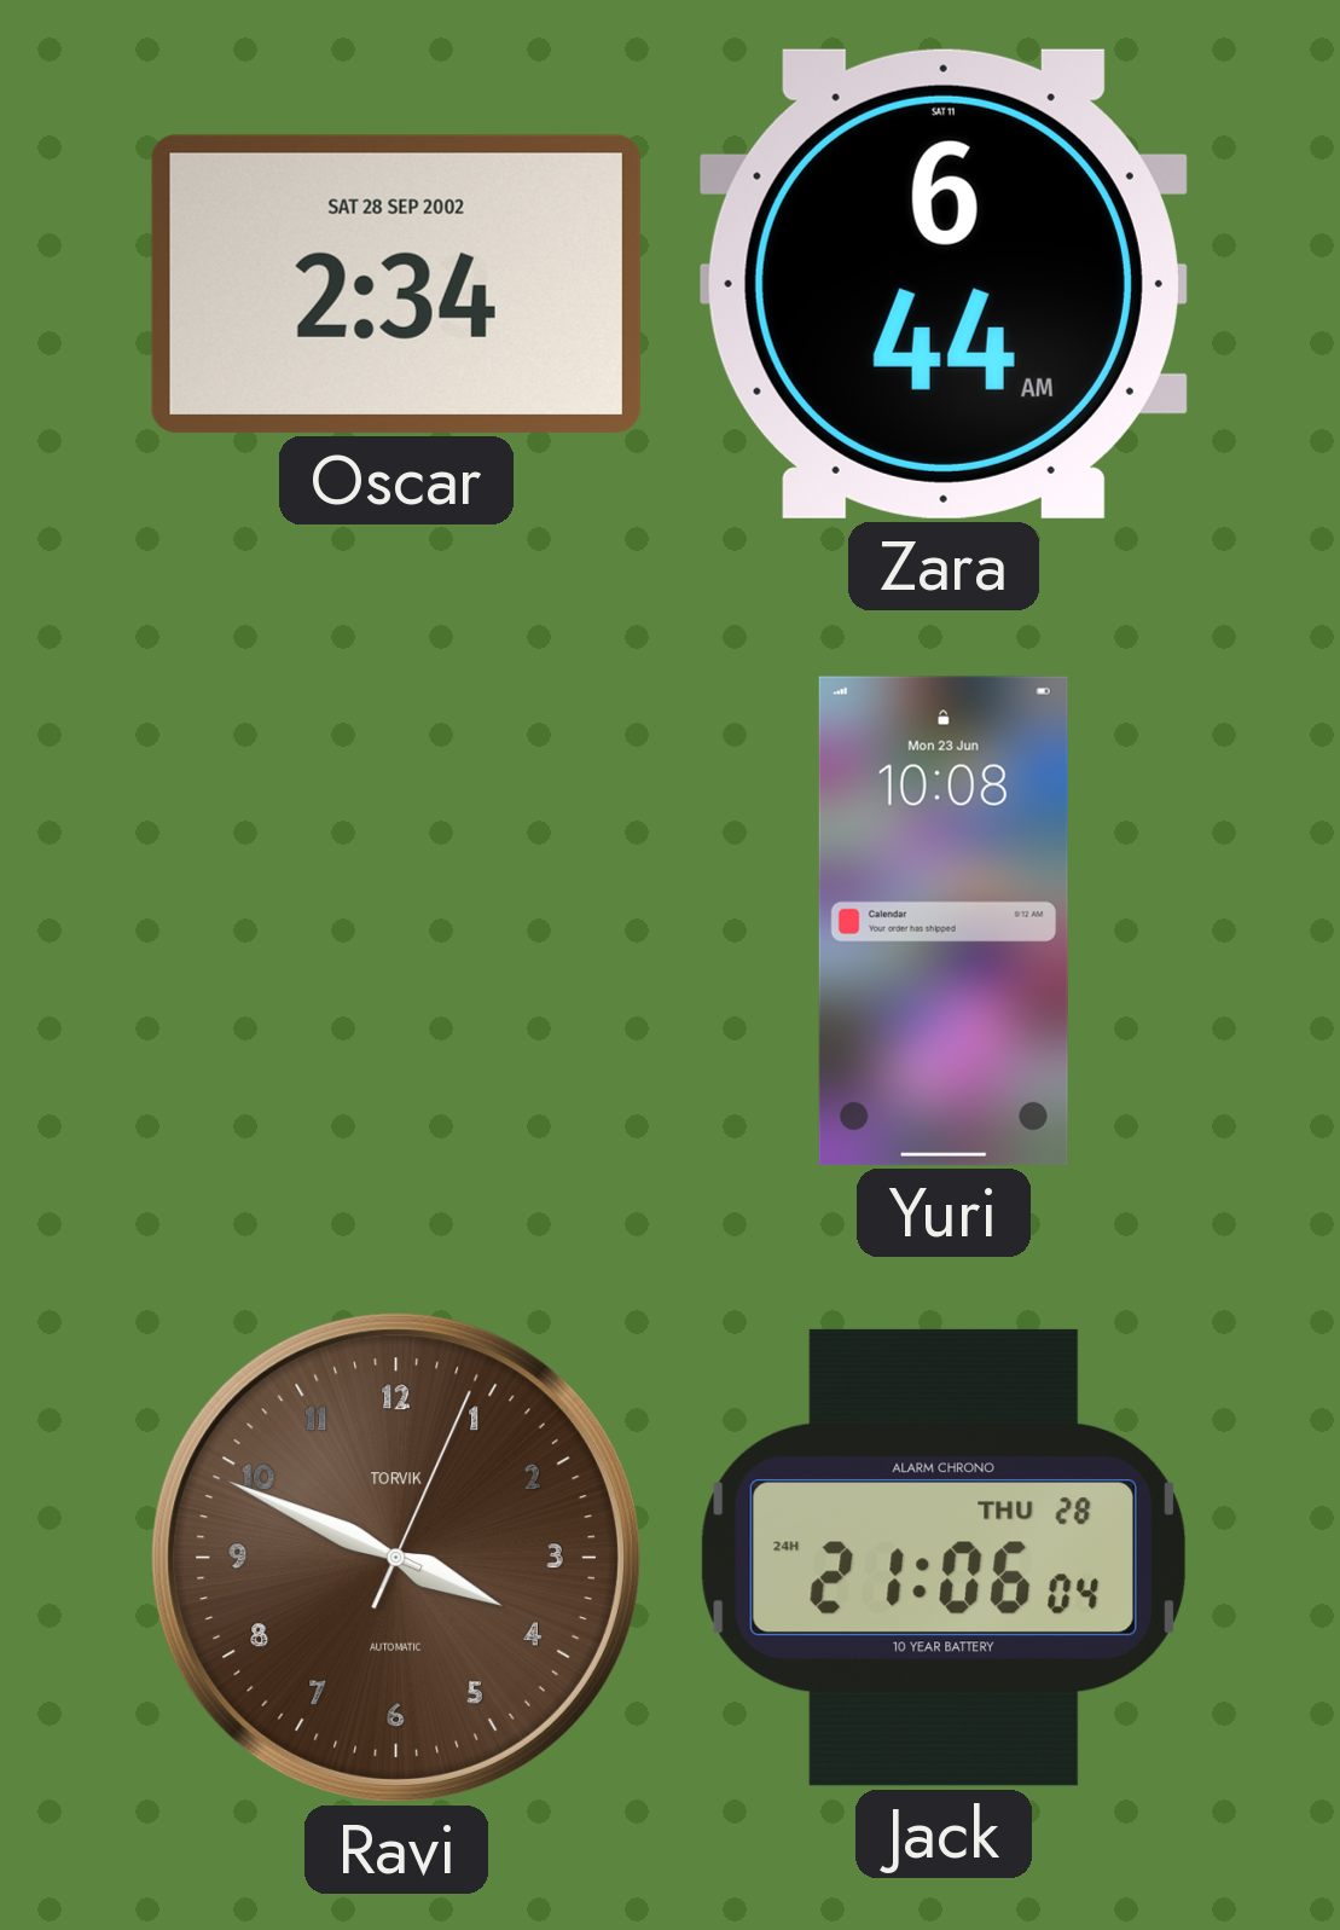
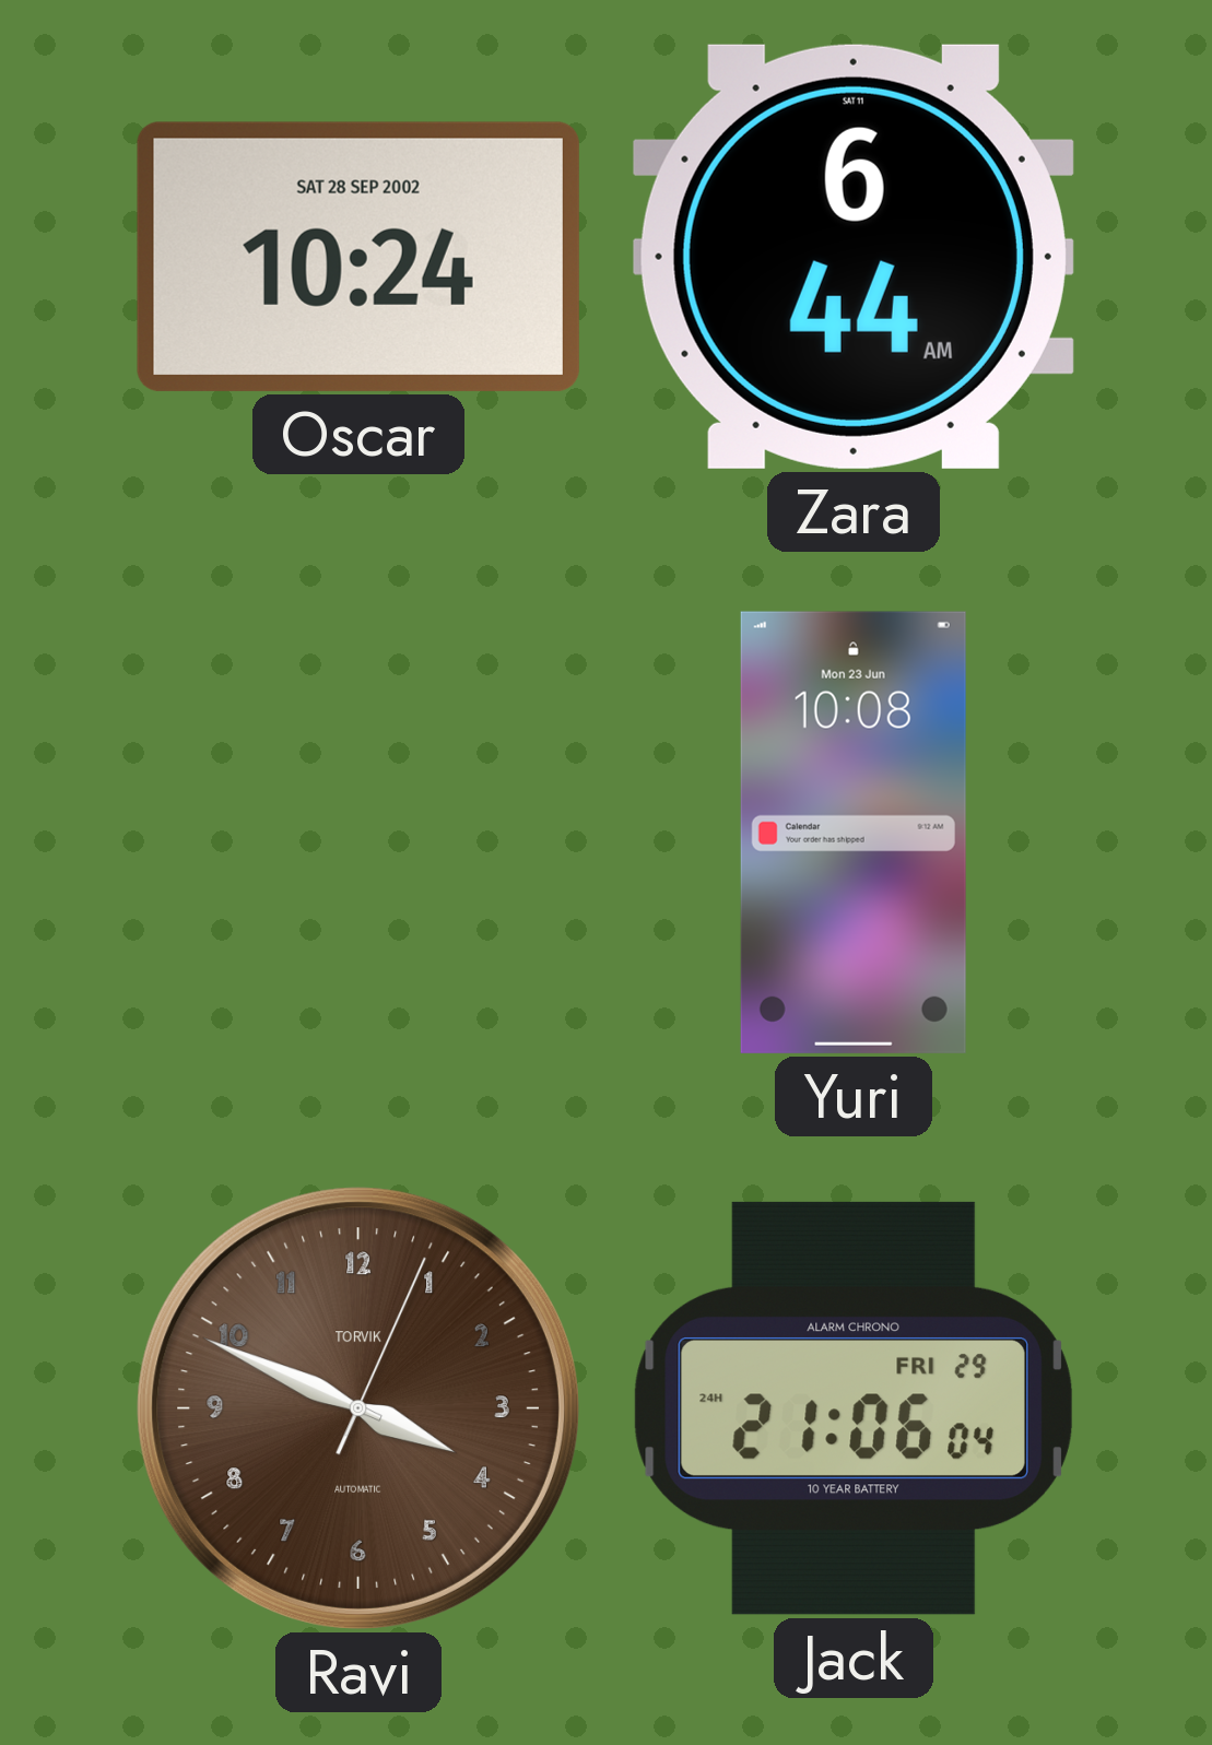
Oscar: 2:34 -> 10:24 (358, 257)
Jack date: THU 28 -> FRI 29 (854, 1408)
